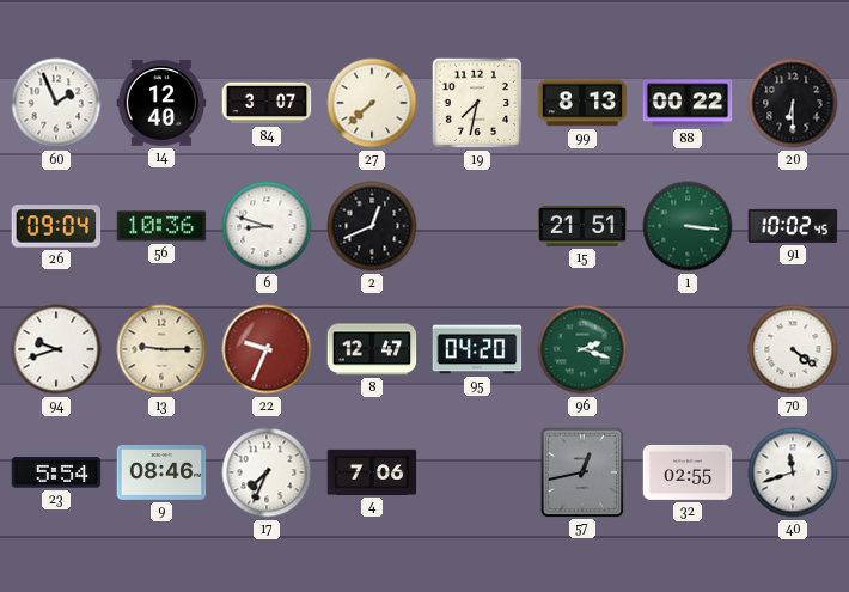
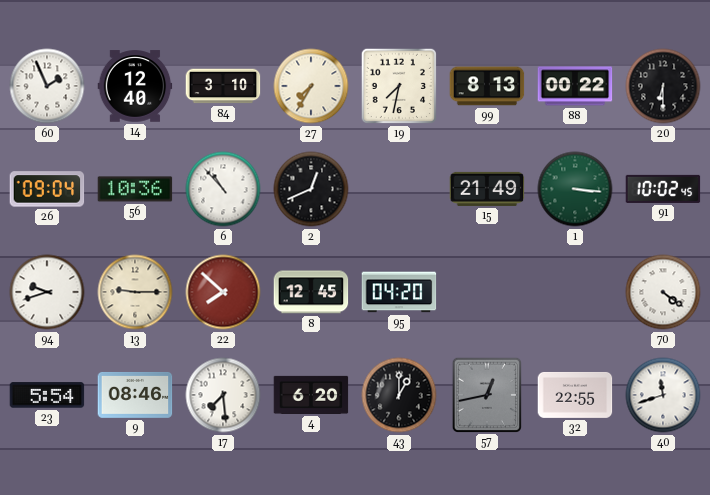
84: 3:07 -> 3:10 (223, 86)
27: 7:38 -> 7:35 (311, 86)
6: 8:48 -> 10:53 (223, 189)
15: 21:51 -> 21:49 (487, 189)
22: 9:34 -> 7:52 (223, 292)
8: 12:47 -> 12:45 (311, 292)
96: 2:18 -> none (582, 349)
17: 7:34 -> 7:29 (223, 395)
4: 7:06 -> 6:20 (311, 395)
43: none -> 1:00 (399, 395)
32: 02:55 -> 22:55 (575, 395)
